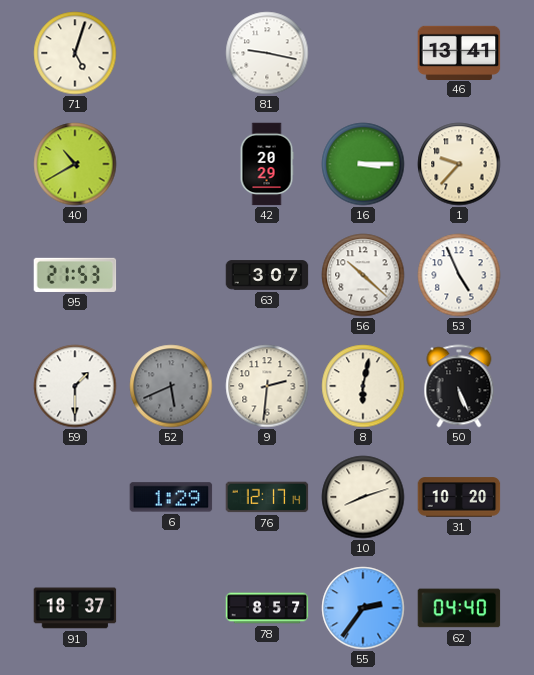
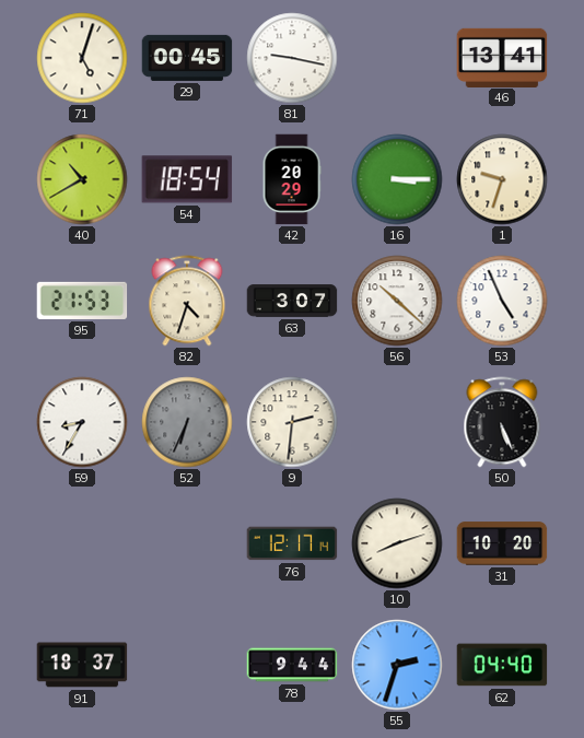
29: none -> 00:45 (187, 58)
54: none -> 18:54 (187, 179)
1: 9:37 -> 9:33 (502, 179)
82: none -> 4:33 (187, 301)
59: 1:30 -> 8:35 (82, 422)
52: 5:41 -> 6:34 (187, 422)
8: 6:02 -> none (363, 386)
6: 1:29 -> none (171, 497)
78: 8:57 -> 9:44 (292, 665)
55: 2:36 -> 2:33 (397, 665)
